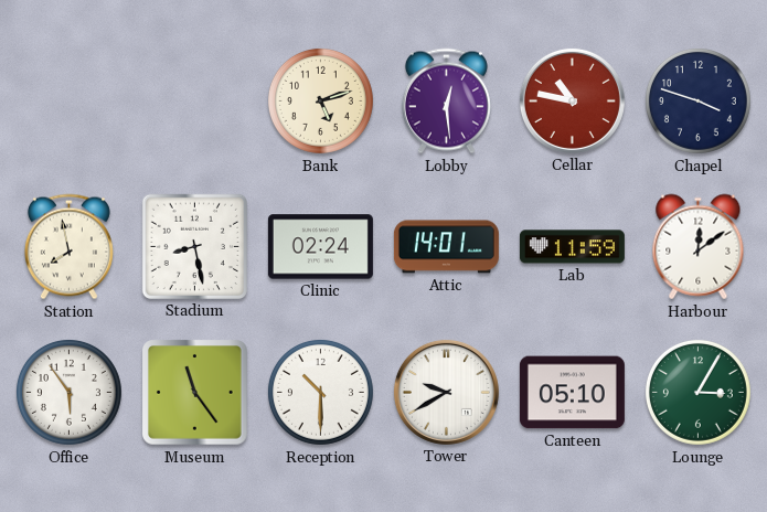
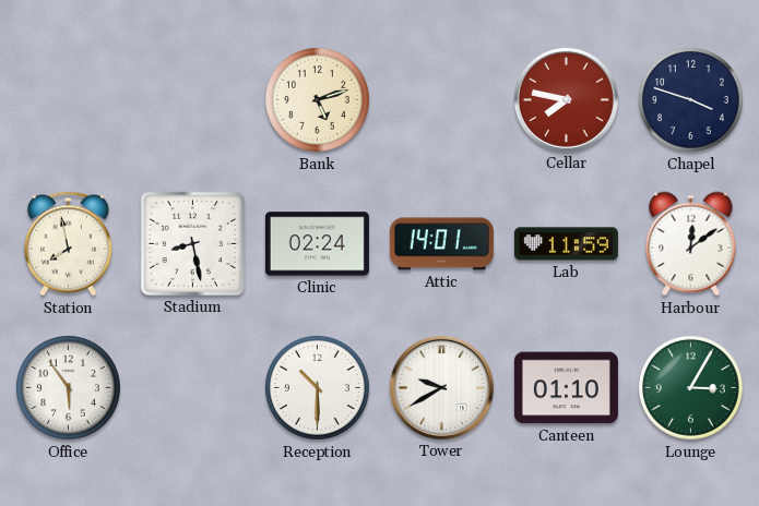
Lobby: 12:29 -> none (446, 102)
Cellar: 10:47 -> 7:47 (566, 99)
Museum: 11:24 -> none (195, 393)
Canteen: 05:10 -> 01:10 (566, 388)
